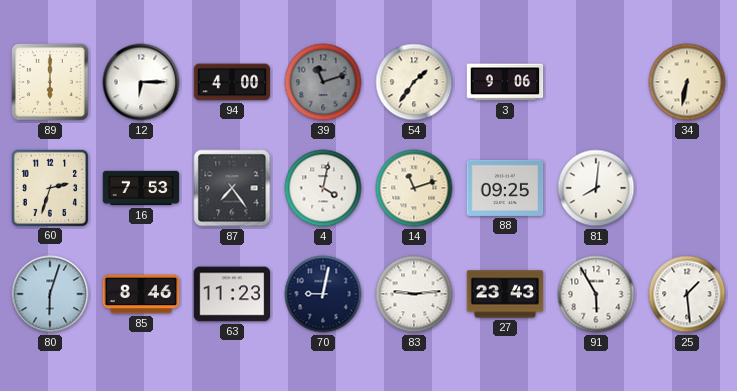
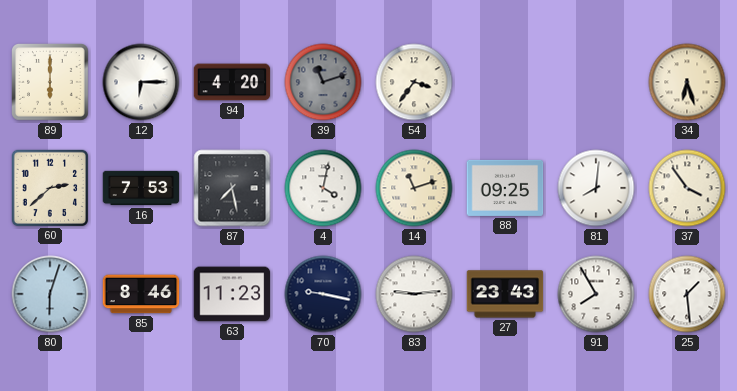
94: 4:00 -> 4:20 (232, 82)
54: 1:36 -> 3:36 (414, 82)
3: 9:06 -> none (505, 82)
34: 6:32 -> 6:27 (687, 82)
60: 2:33 -> 2:38 (49, 187)
87: 7:24 -> 7:28 (232, 188)
37: none -> 3:54 (687, 188)
70: 9:02 -> 9:17 (323, 294)
91: 5:55 -> 7:55 (596, 294)
